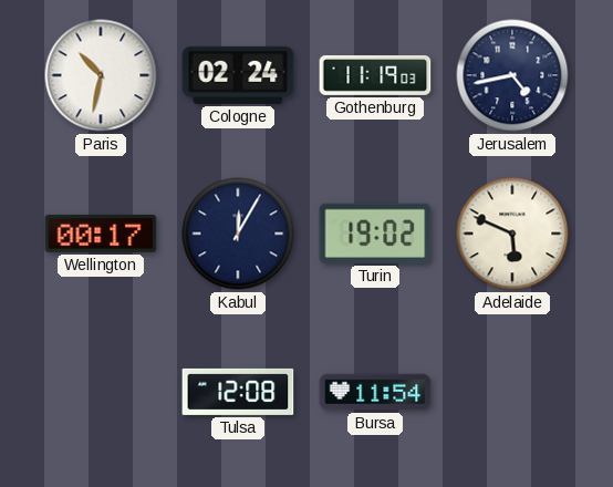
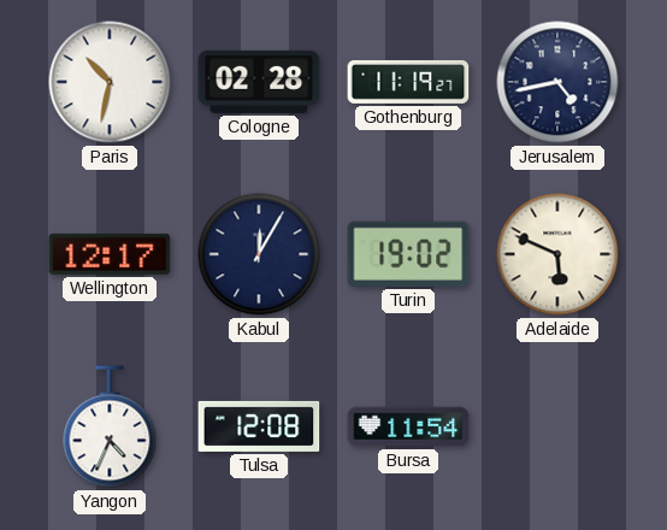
Cologne: 02:24 -> 02:28 (259, 82)
Gothenburg: 11:19:03 -> 11:19:27 (408, 82)
Wellington: 00:17 -> 12:17 (110, 254)
Yangon: none -> 4:34 (110, 426)
